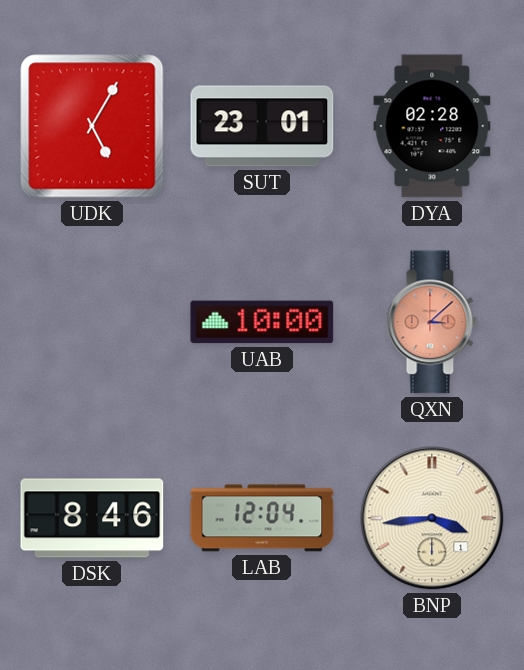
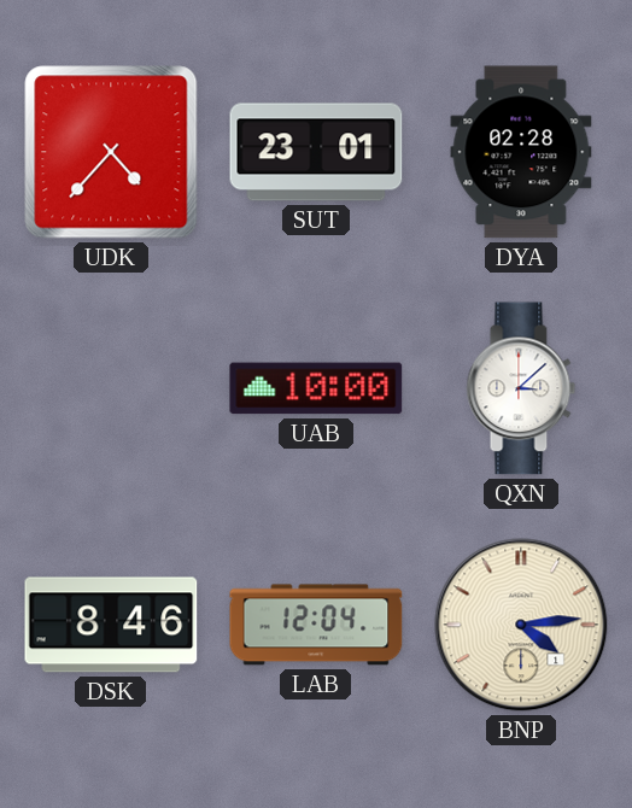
UDK: 5:05 -> 4:37 (111, 152)
QXN dial: salmon -> white (521, 388)
BNP: 3:44 -> 4:14 (521, 625)
